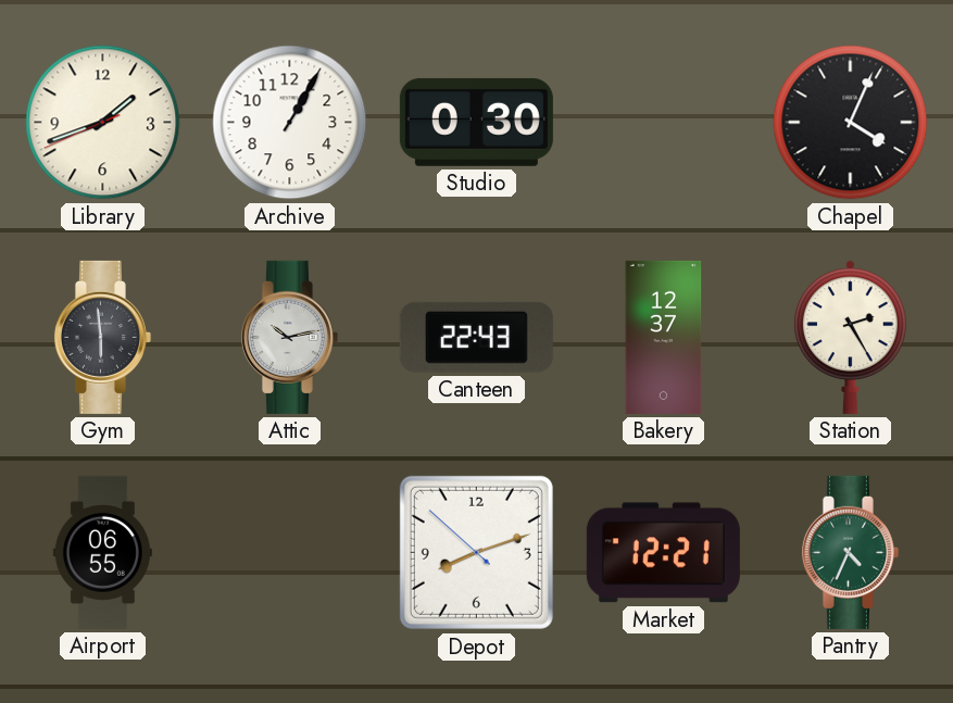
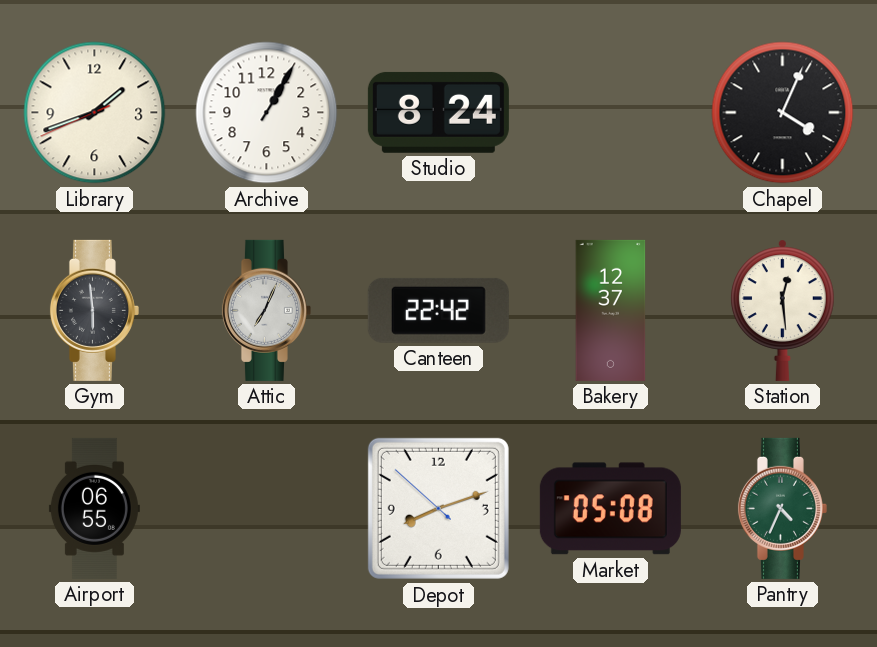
Studio: 0:30 -> 8:24 (438, 112)
Attic: 10:13 -> 7:04 (266, 310)
Canteen: 22:43 -> 22:42 (438, 310)
Station: 2:25 -> 12:29 (782, 310)
Market: 12:21 -> 05:08 (610, 509)
